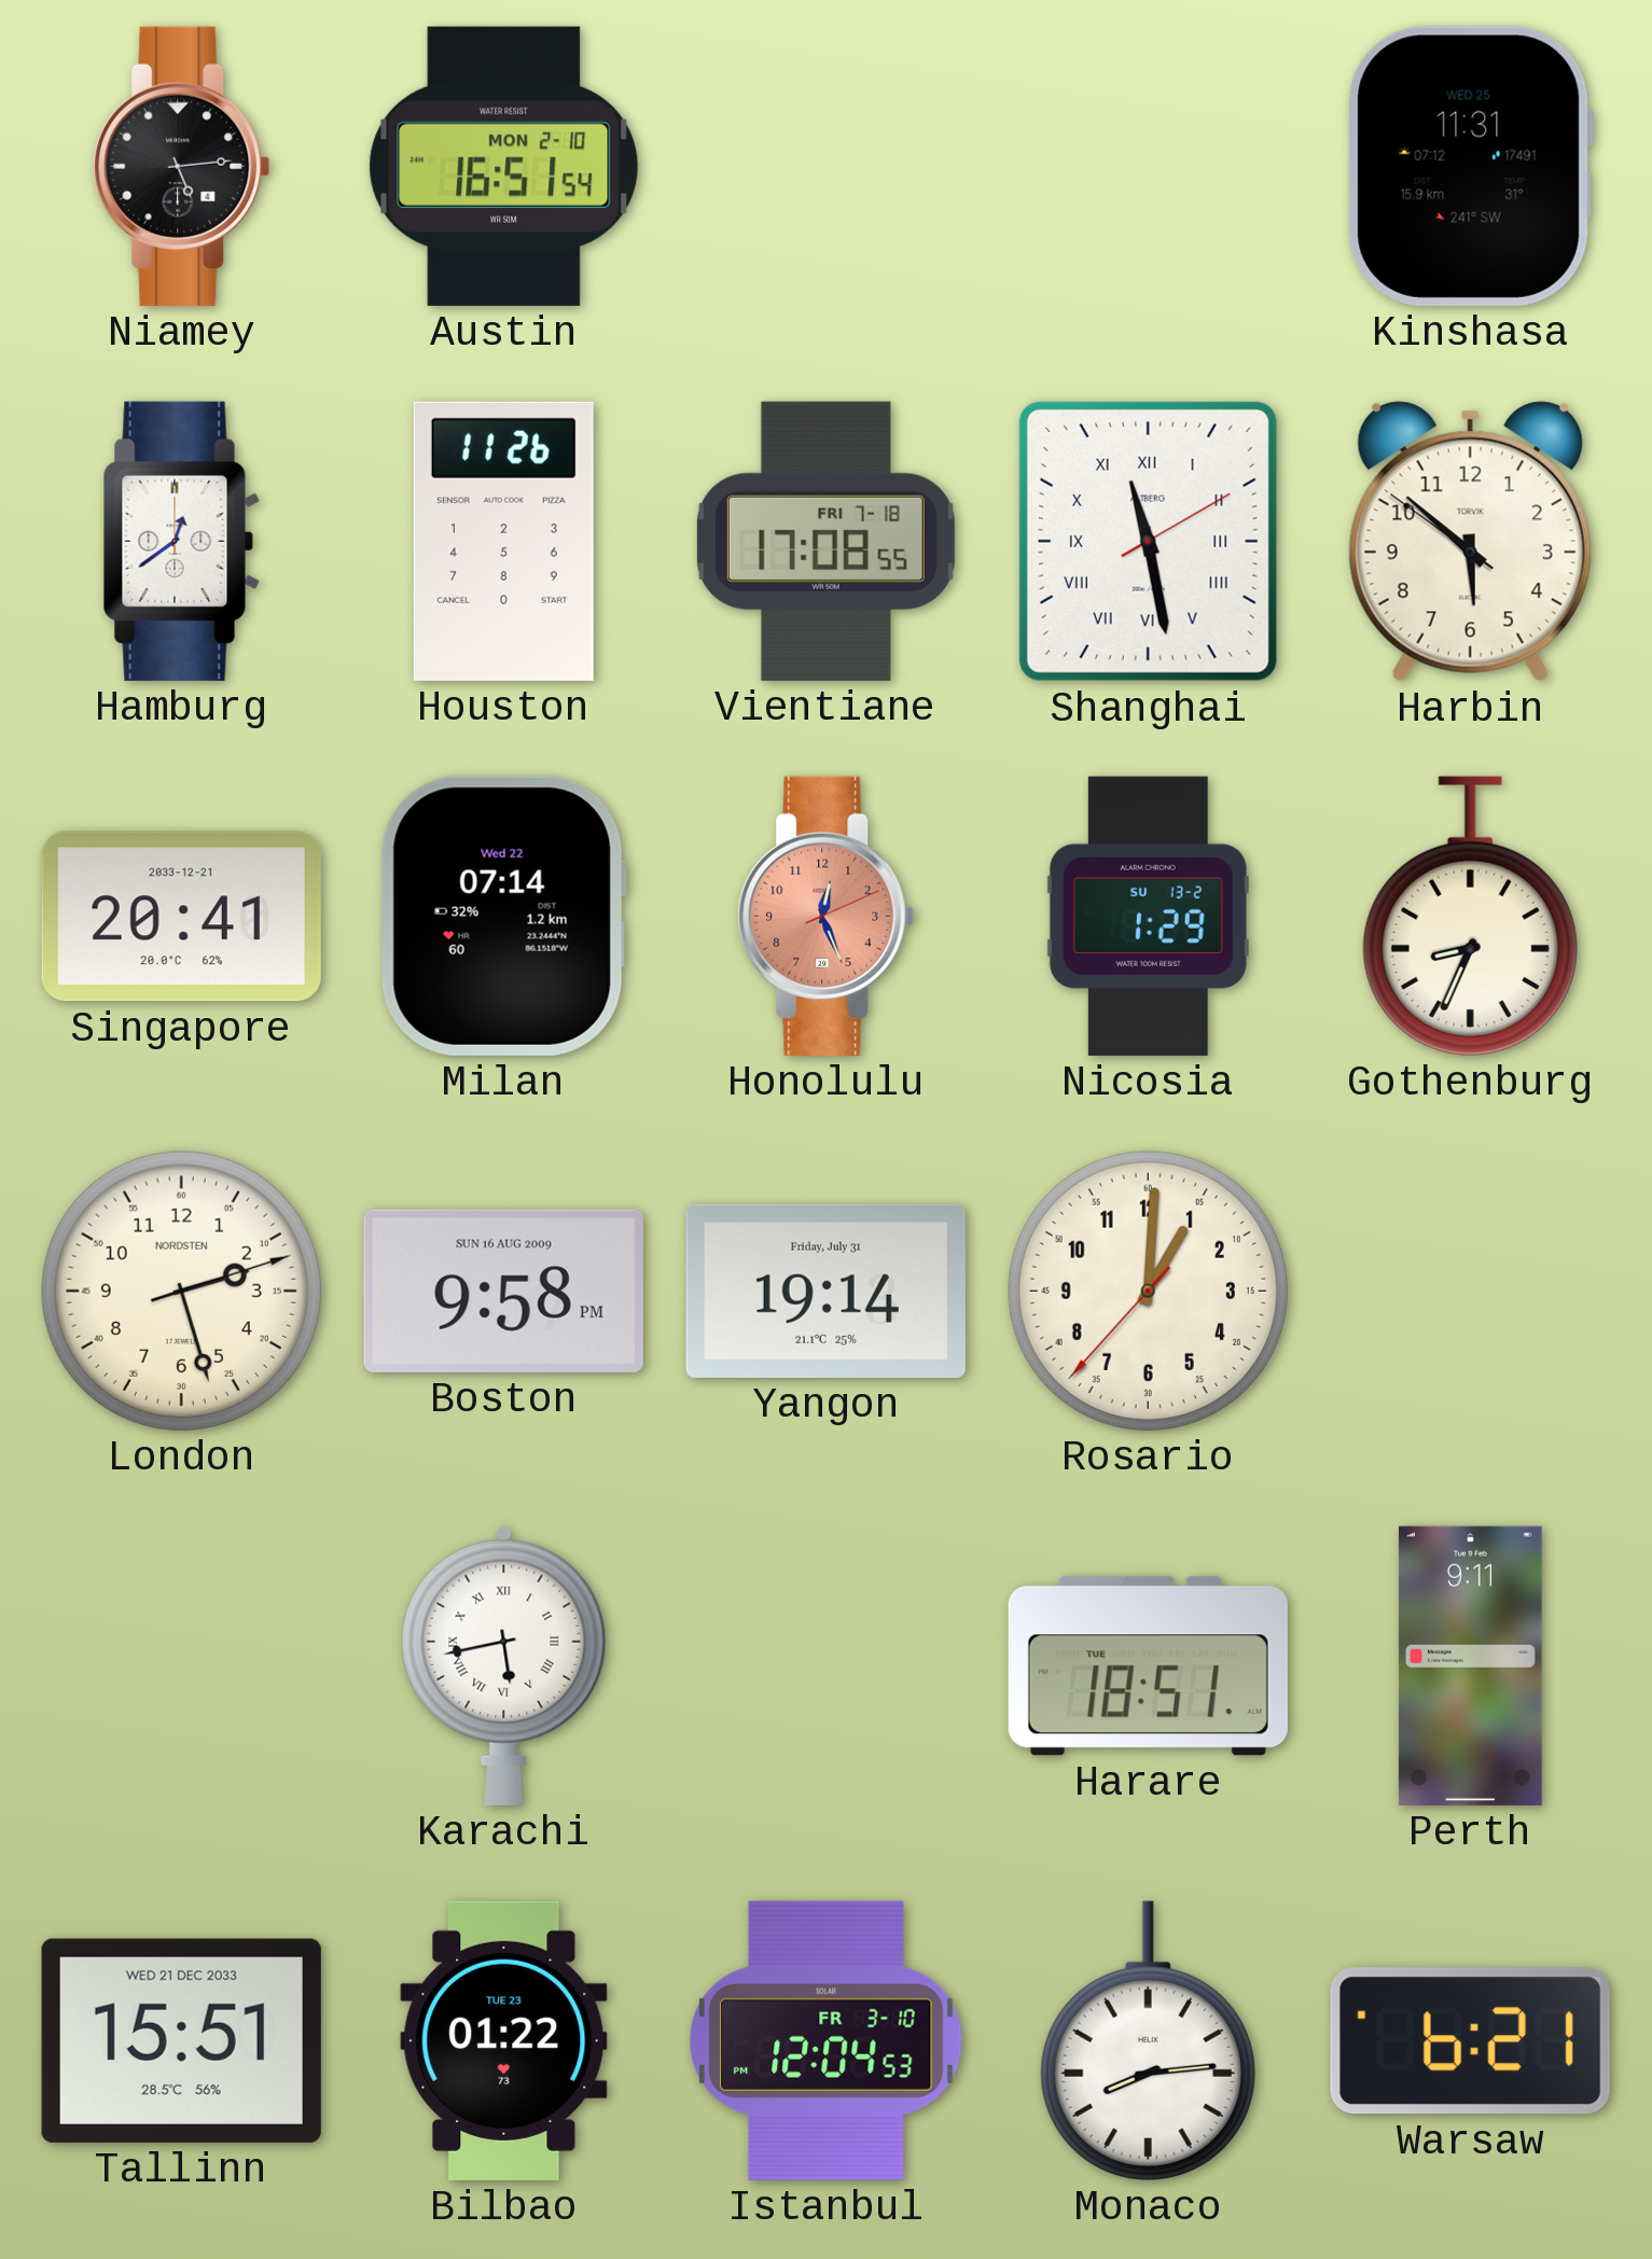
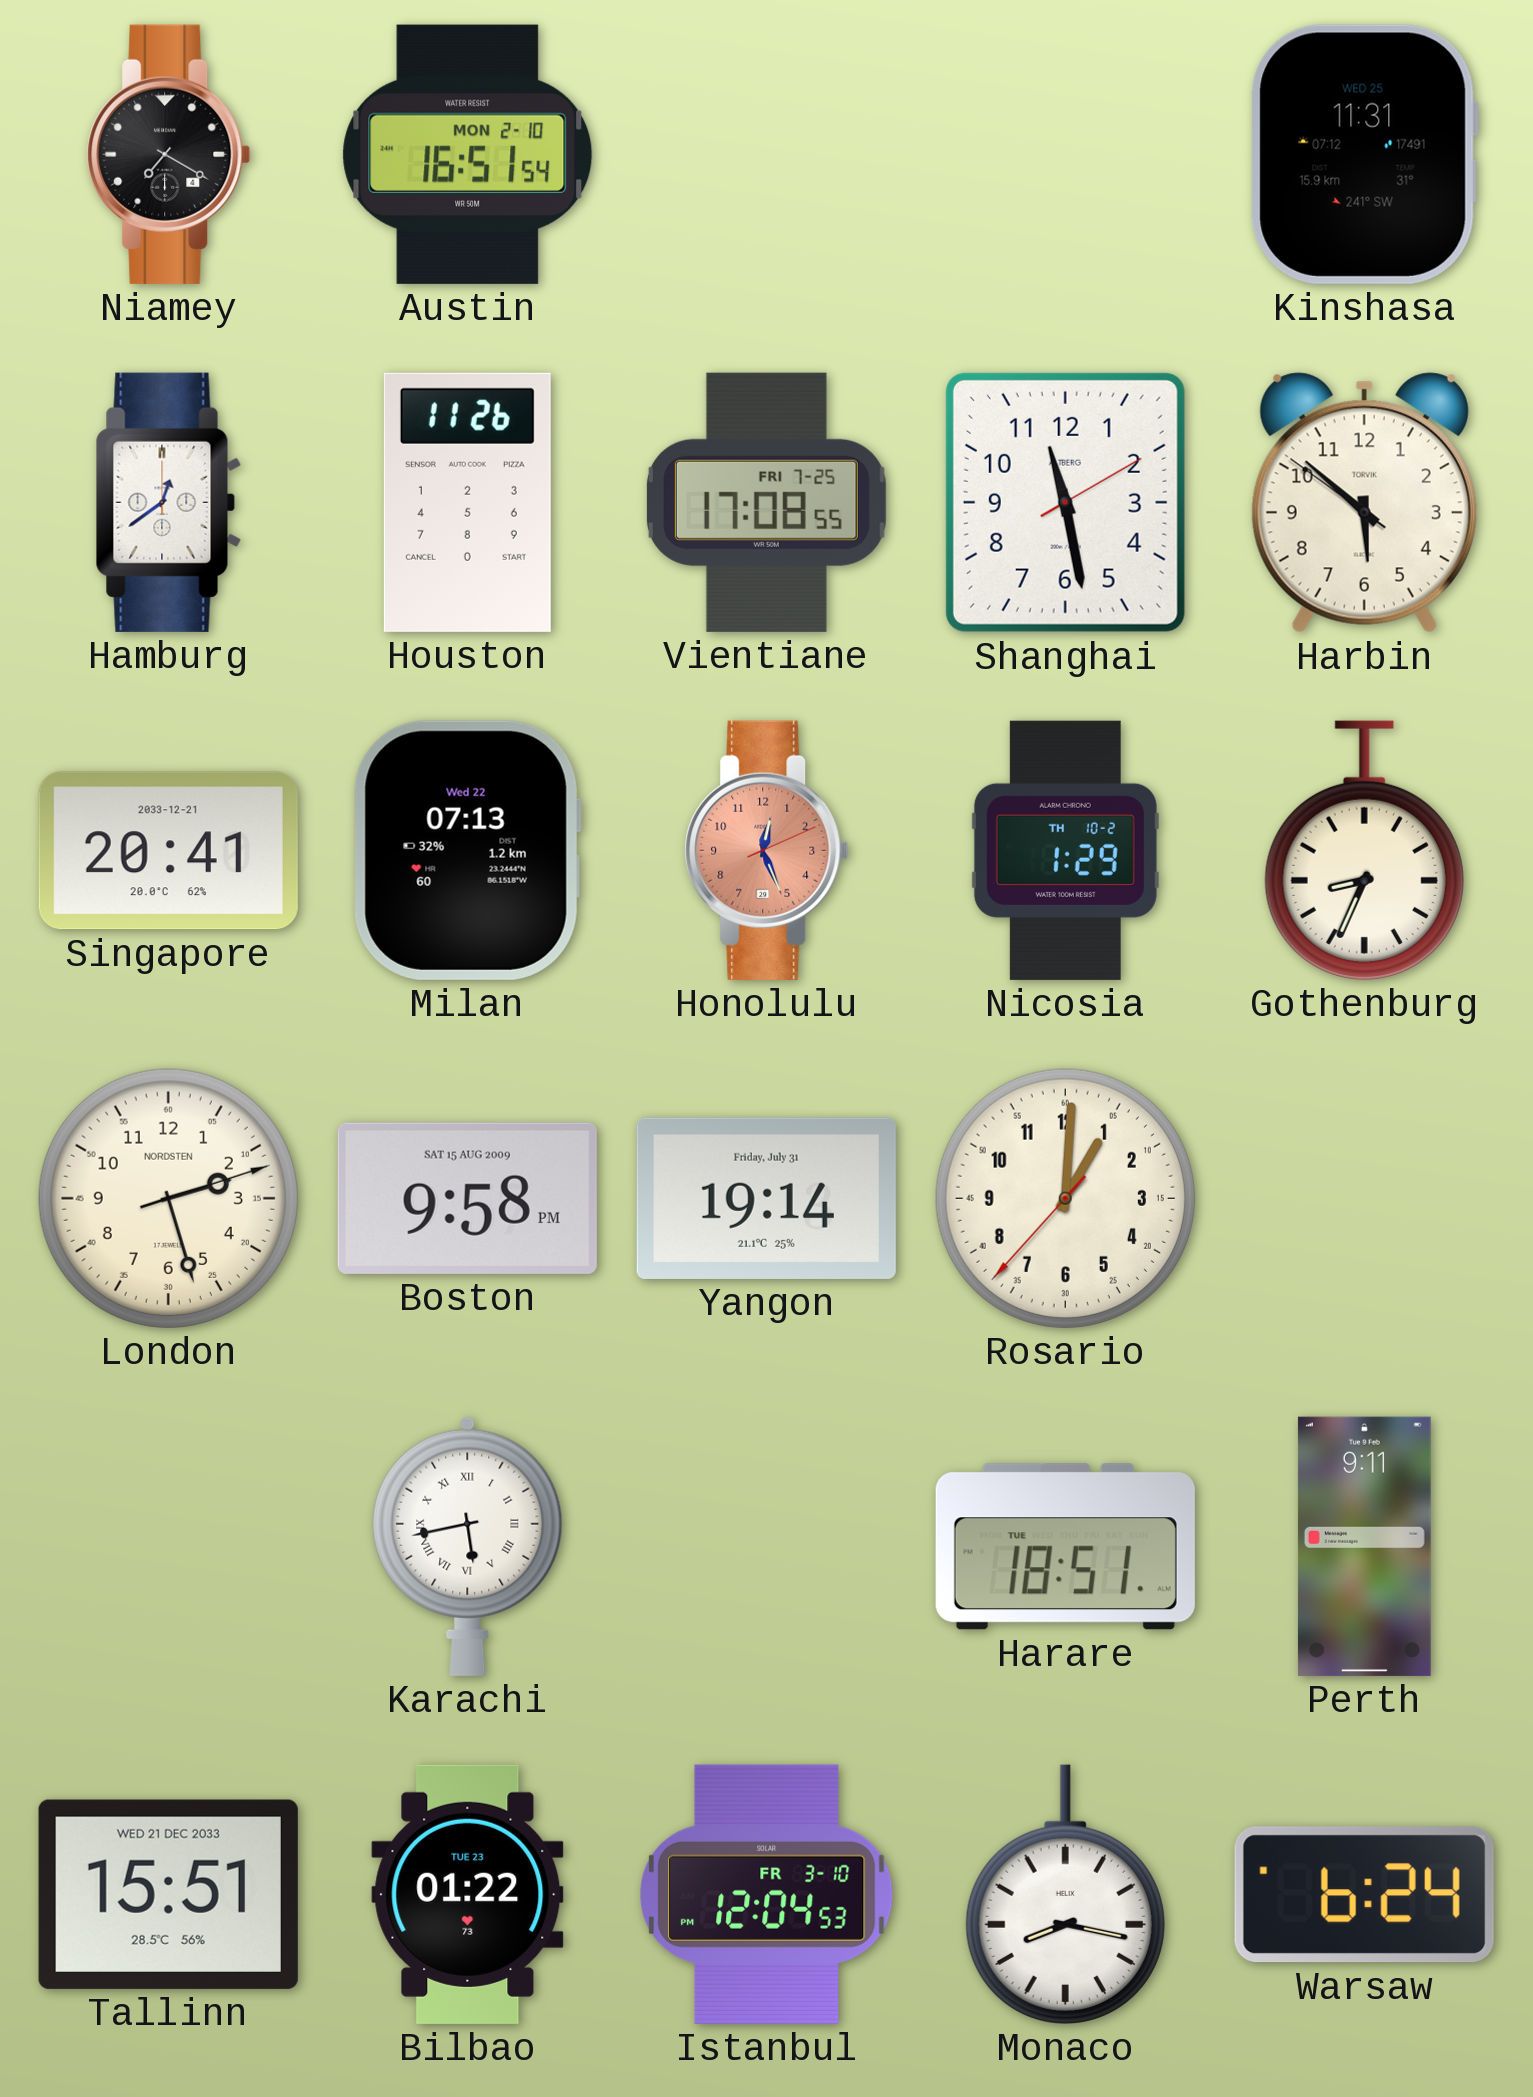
Niamey: 5:14 -> 7:20 (169, 154)
Vientiane date: FRI 7-18 -> FRI 7-25 (766, 502)
Shanghai numerals: Roman -> Arabic (1065, 502)
Milan: 07:14 -> 07:13 (467, 850)
Nicosia date: SU 13-2 -> TH 10-2 (1065, 850)
Boston date: SUN 16 AUG 2009 -> SAT 15 AUG 2009 (467, 1198)
Monaco: 8:14 -> 8:17 (1065, 1894)
Warsaw: 6:21 -> 6:24 (1364, 1895)
